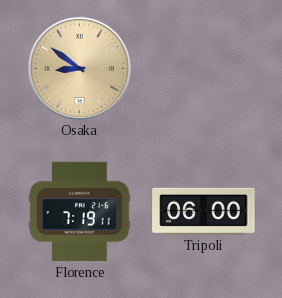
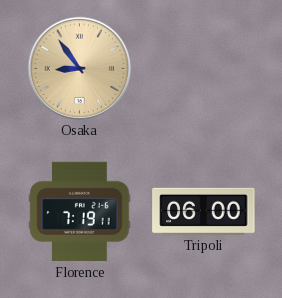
Osaka: 8:51 -> 8:54 (79, 68)
